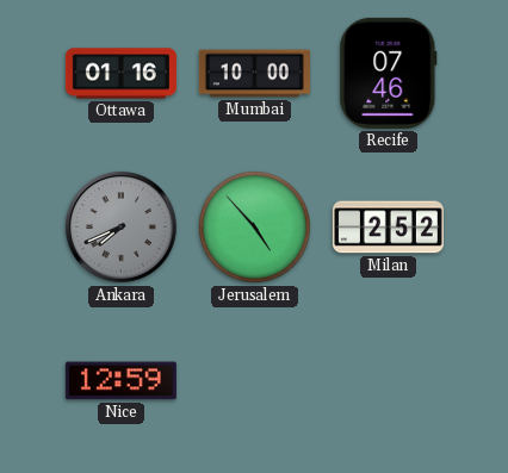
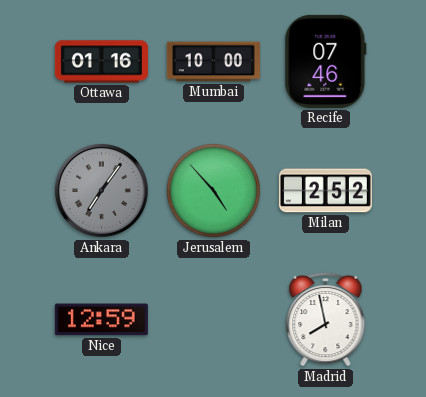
Ankara: 7:41 -> 7:06 (101, 190)
Madrid: none -> 7:58 (326, 319)
